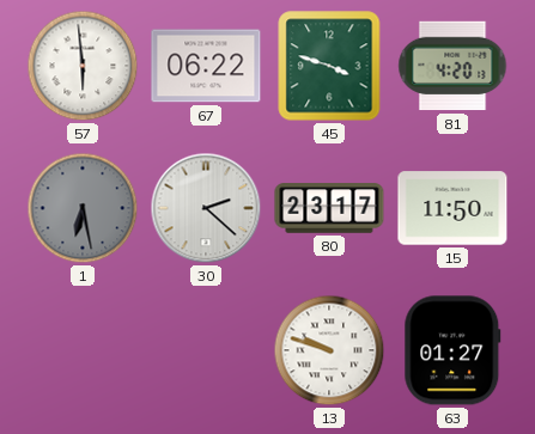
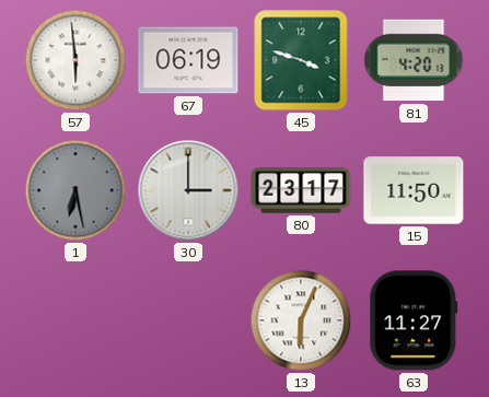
67: 06:22 -> 06:19 (188, 60)
30: 2:22 -> 3:00 (188, 190)
13: 9:48 -> 6:04 (301, 320)
63: 01:27 -> 11:27 (414, 320)
